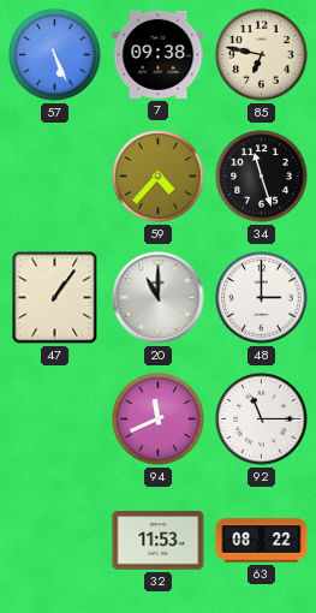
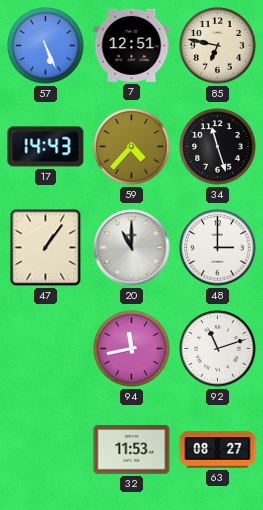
7: 09:38 -> 12:51 (132, 45)
17: none -> 14:43 (46, 147)
94: 11:41 -> 11:43 (132, 349)
92: 11:15 -> 11:12 (218, 349)
63: 08:22 -> 08:27 (218, 450)
